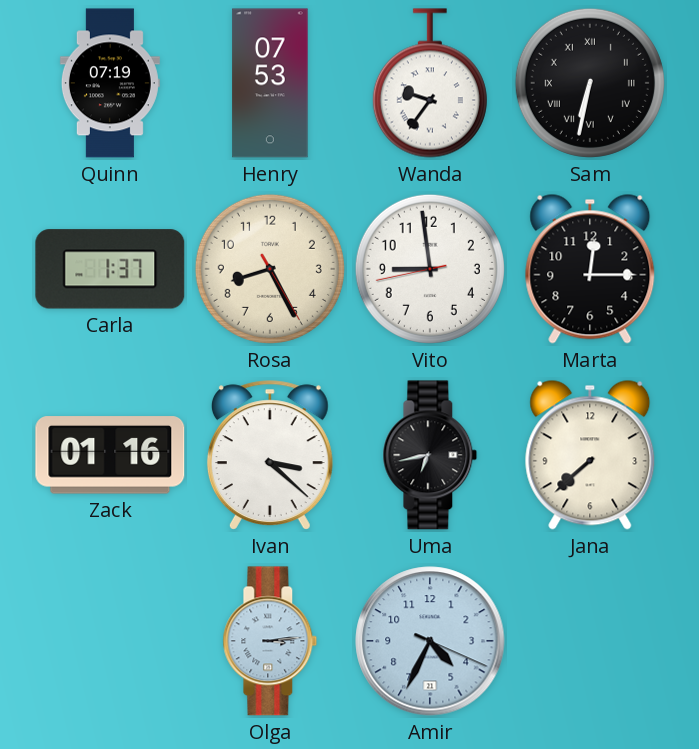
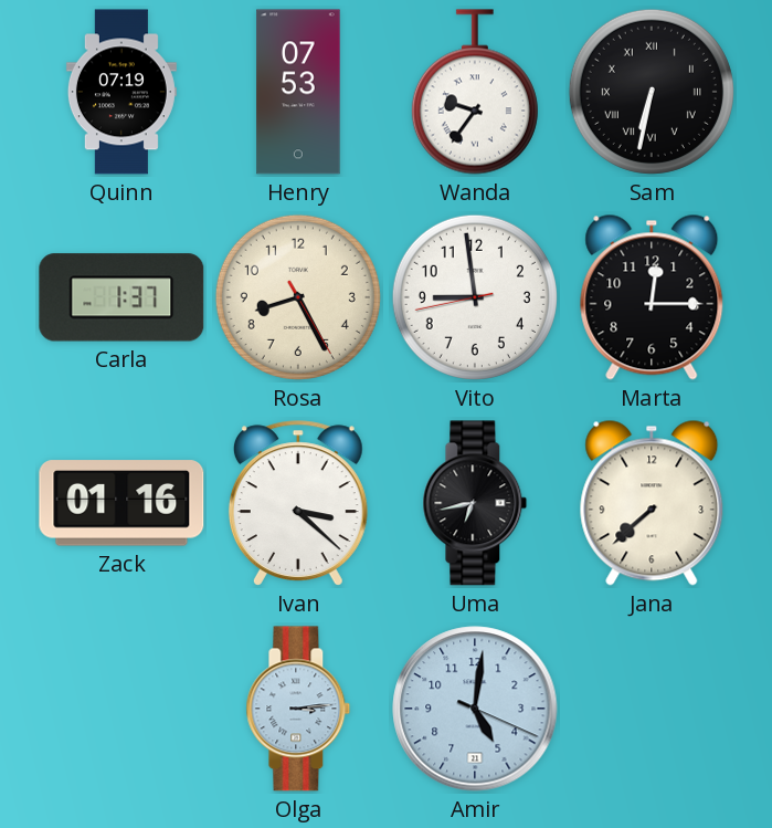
Amir: 4:34 -> 5:01 (475, 709)
